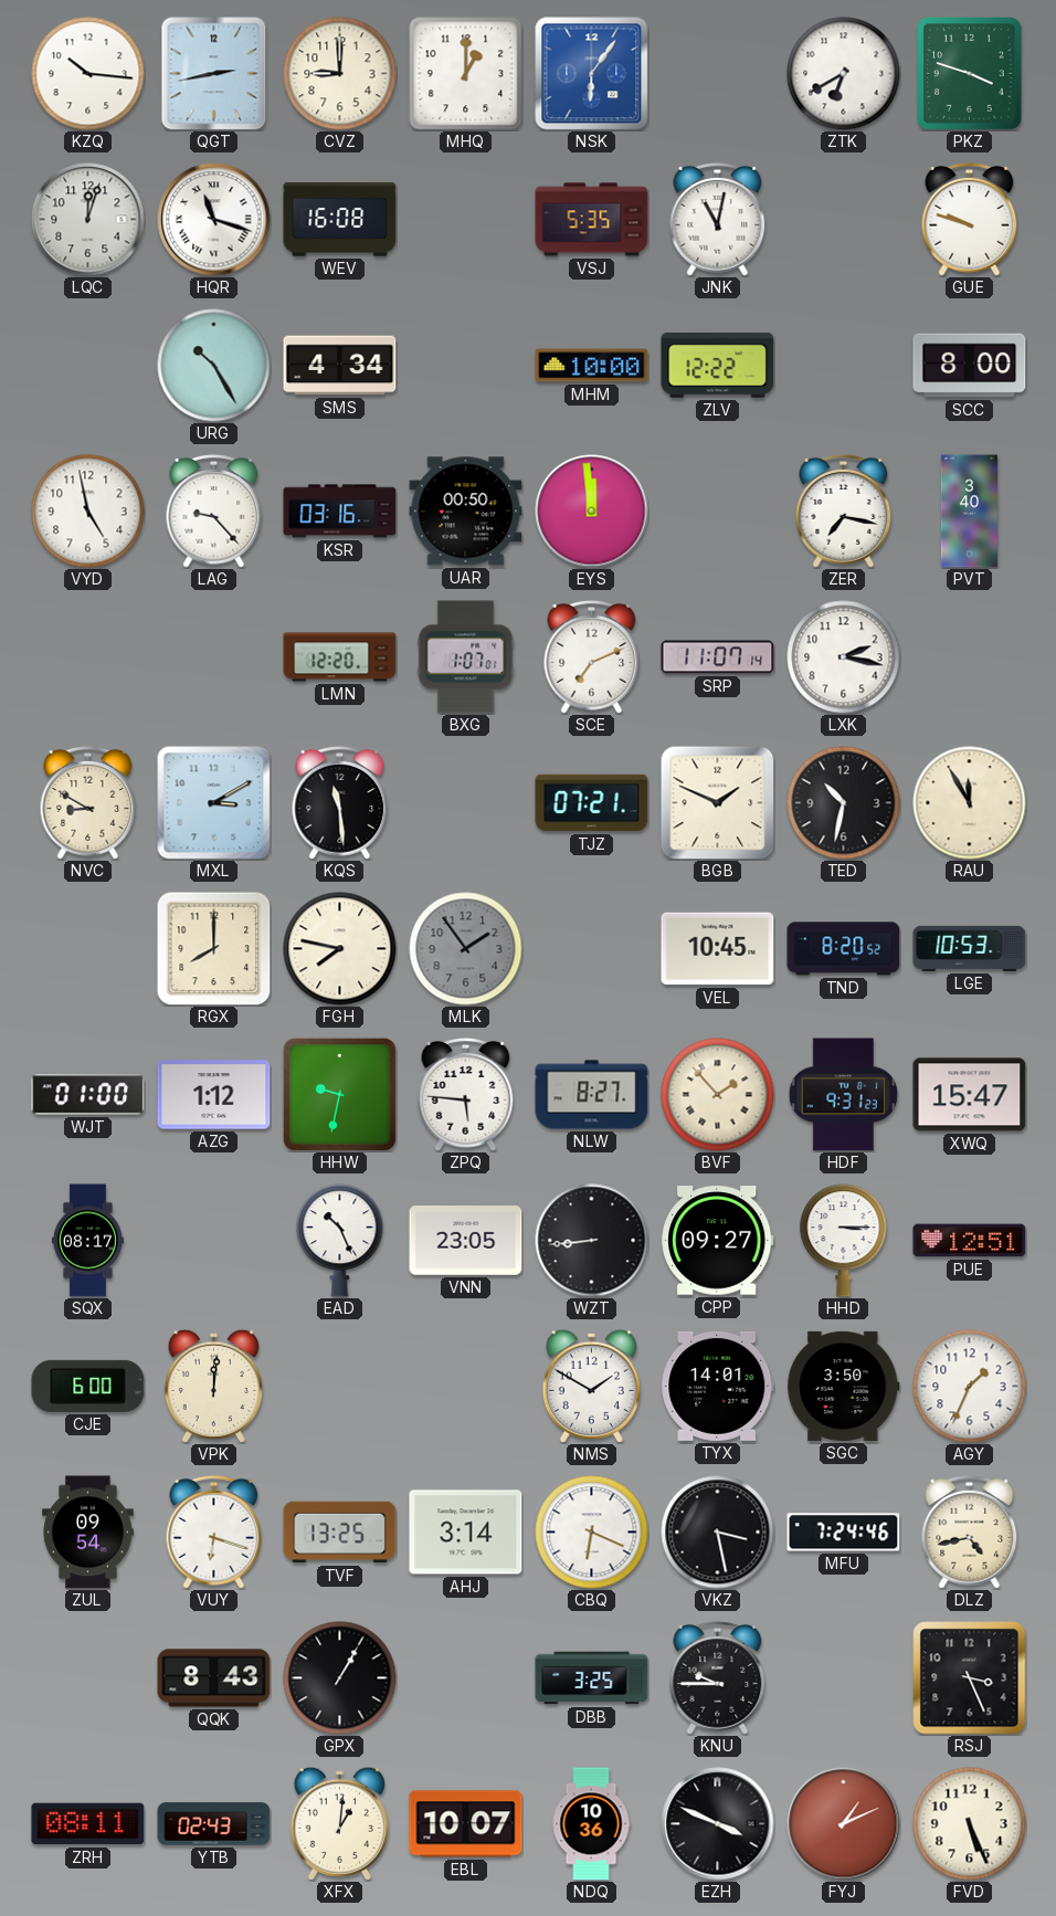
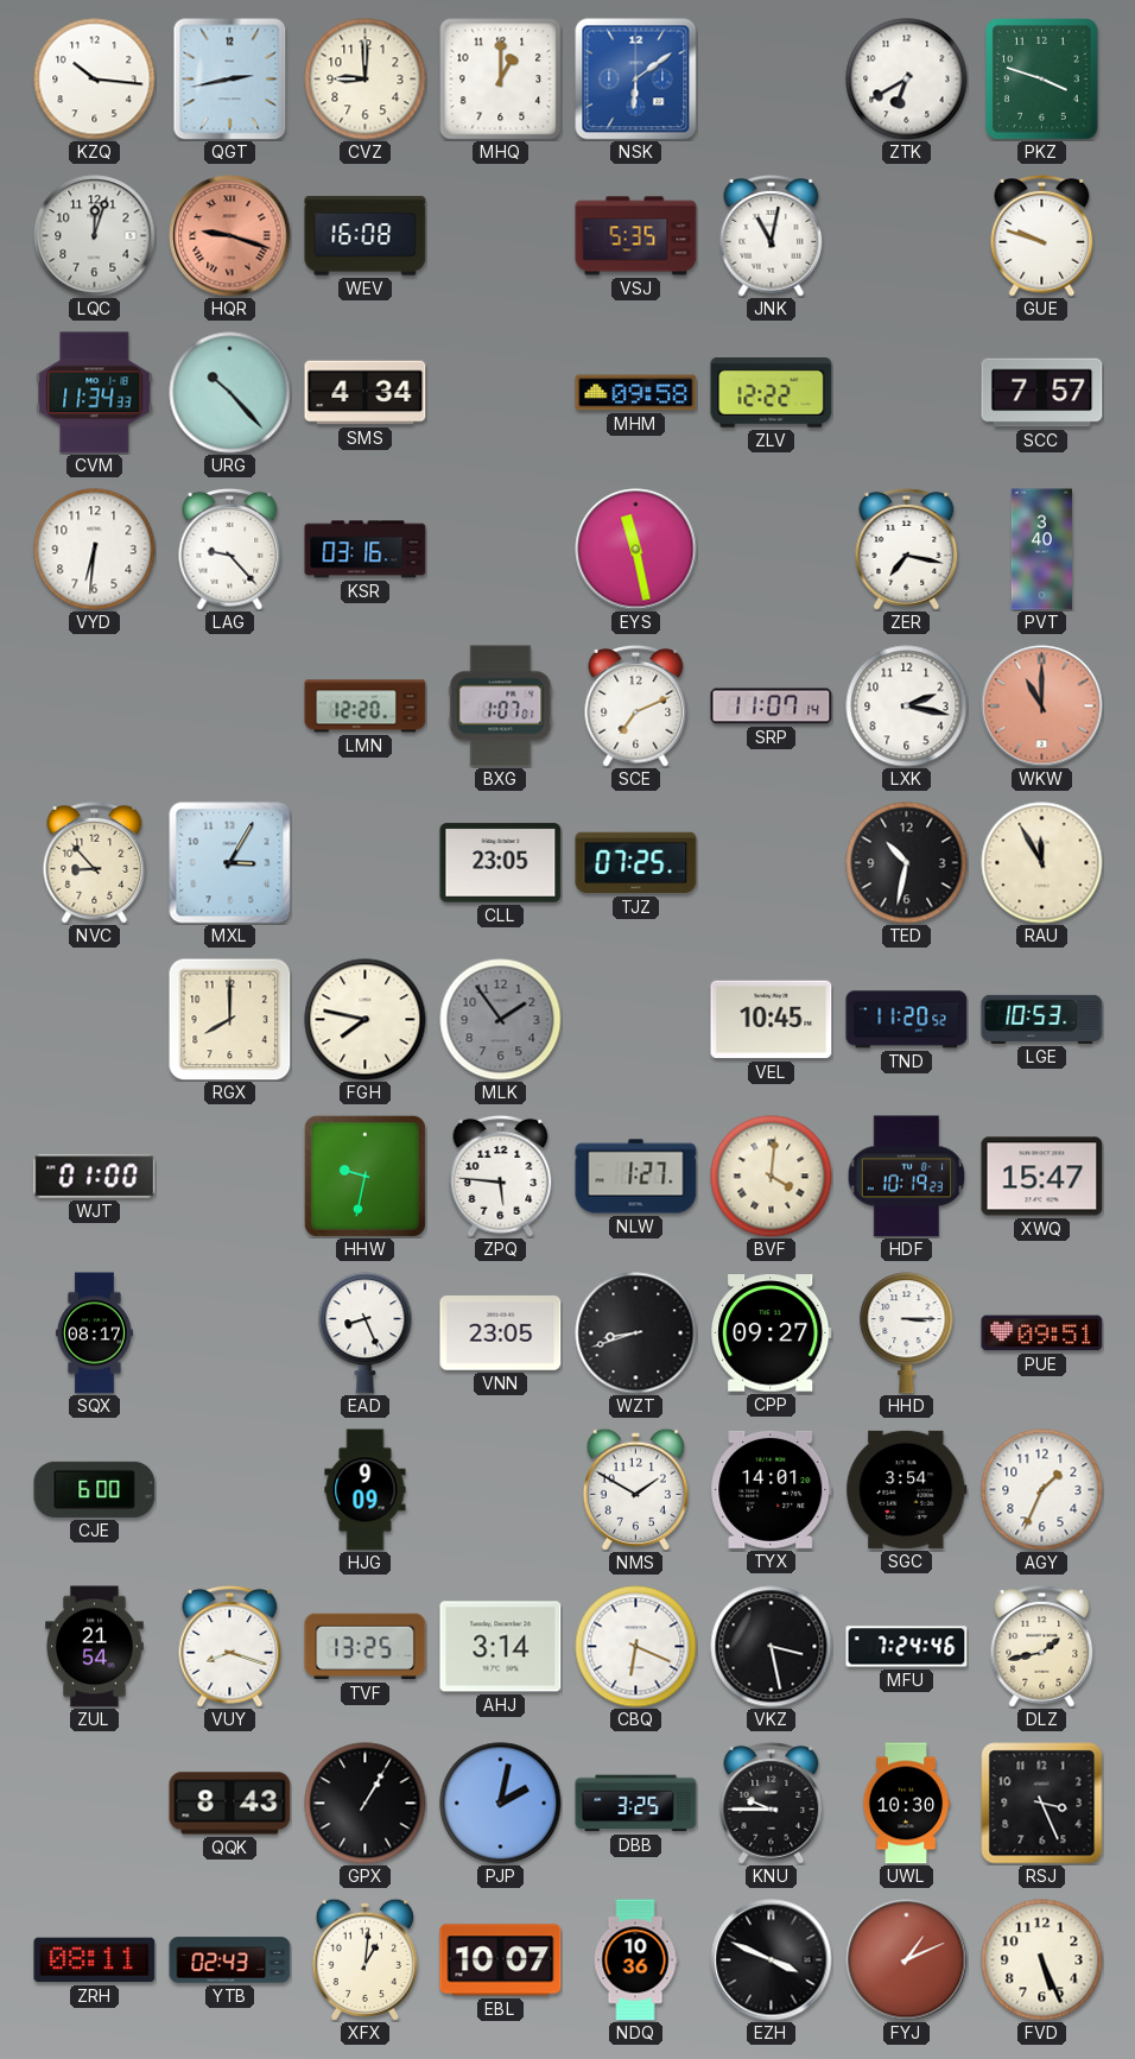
NSK: 6:06 -> 6:09 (636, 80)
HQR: 11:18 -> 9:18 (230, 236)
HQR dial: white -> salmon (230, 236)
CVM: none -> 11:34 (95, 393)
URG: 10:25 -> 10:23 (230, 393)
MHM: 10:00 -> 09:58 (636, 393)
SCC: 8:00 -> 7:57 (1042, 393)
VYD: 4:58 -> 6:31 (95, 550)
UAR: 00:50 -> none (466, 512)
EYS: 11:59 -> 11:28 (636, 550)
WKW: none -> 11:00 (1042, 707)
NVC: 8:50 -> 8:53 (95, 863)
MXL: 3:10 -> 3:05 (230, 863)
KQS: 11:29 -> none (340, 803)
CLL: none -> 23:05 (501, 863)
TJZ: 07:21 -> 07:25 (636, 863)
BGB: 1:49 -> none (717, 802)
TND: 8:20 -> 11:20 (907, 1020)
AZG: 1:12 -> none (214, 1095)
NLW: 8:27 -> 1:27 (636, 1177)
BVF: 1:53 -> 4:01 (772, 1177)
HDF: 9:31 -> 10:19 (907, 1177)
EAD: 10:26 -> 8:26 (366, 1333)
WZT: 8:44 -> 8:42 (636, 1333)
PUE: 12:51 -> 09:51 (1042, 1333)
VPK: 12:01 -> none (213, 1386)
HJG: none -> 9:09 (366, 1490)
SGC: 3:50 -> 3:54 (907, 1489)
ZUL: 09:54 -> 21:54 (95, 1647)
VUY: 6:18 -> 8:18 (230, 1647)
DLZ: 4:43 -> 1:43 (1042, 1647)
PJP: none -> 2:02 (501, 1804)
UWL: none -> 10:30 (906, 1804)
